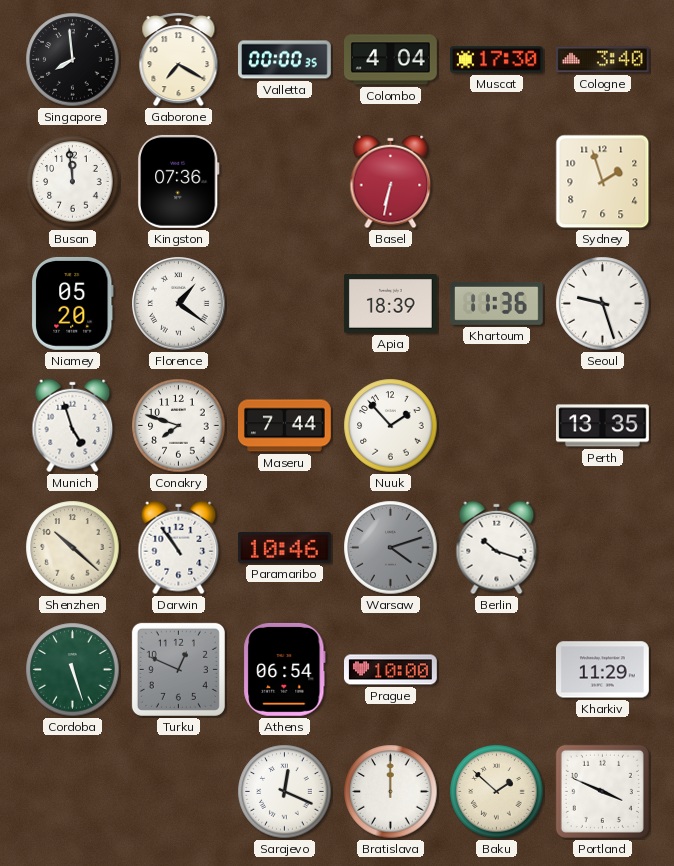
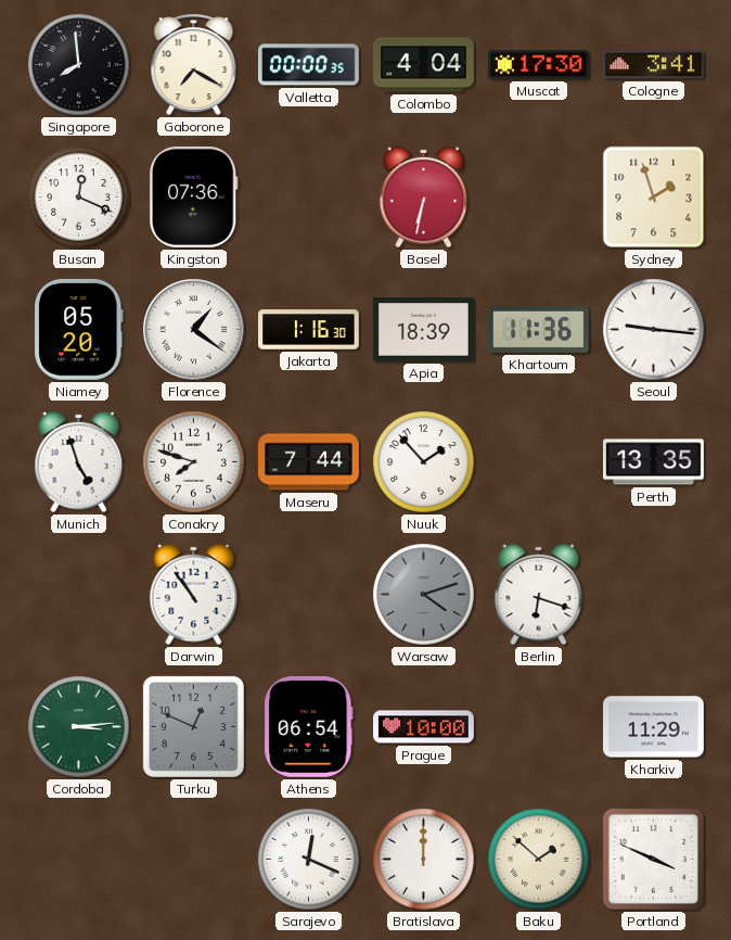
Cologne: 3:40 -> 3:41 (653, 65)
Busan: 11:59 -> 12:19 (79, 198)
Jakarta: none -> 1:16 (309, 330)
Seoul: 9:27 -> 9:16 (654, 330)
Shenzhen: 10:22 -> none (73, 548)
Paramaribo: 10:46 -> none (284, 548)
Berlin: 10:18 -> 6:18 (539, 595)
Cordoba: 5:27 -> 3:14 (79, 727)
